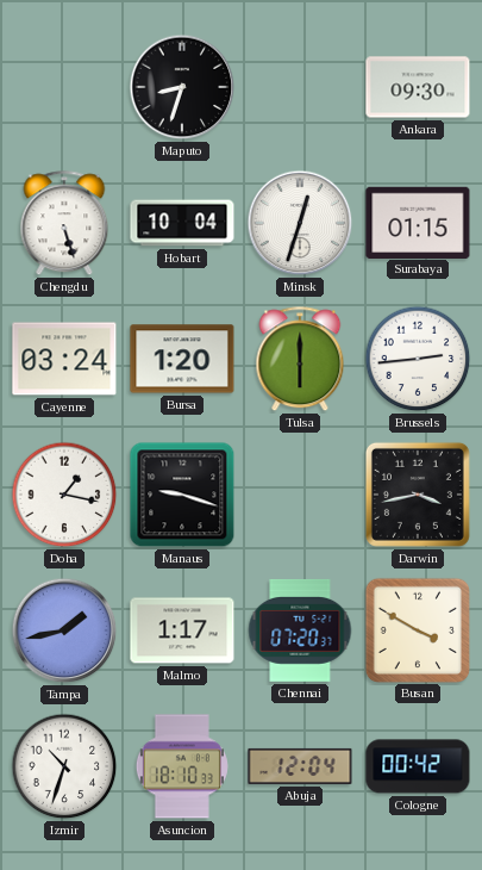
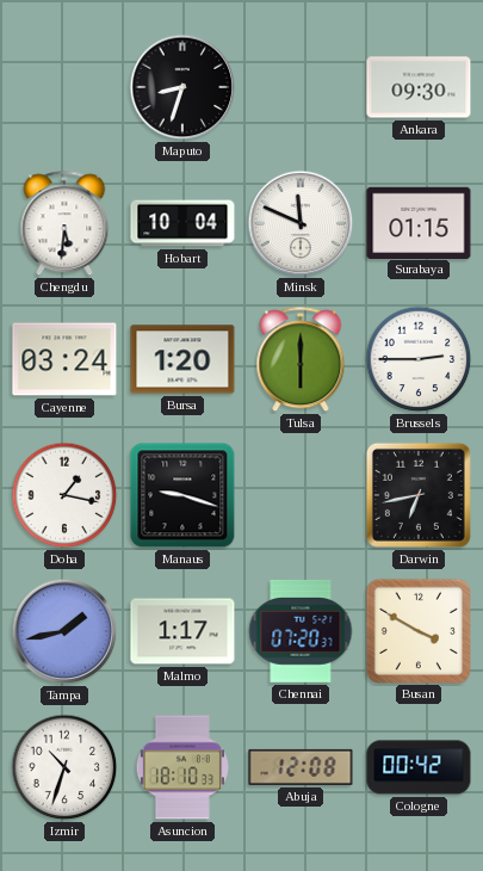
Chengdu: 5:27 -> 5:31 (64, 224)
Minsk: 12:33 -> 11:49 (301, 223)
Brussels: 2:44 -> 2:45 (419, 359)
Darwin: 3:43 -> 6:43 (419, 495)
Abuja: 12:04 -> 12:08 (301, 767)
